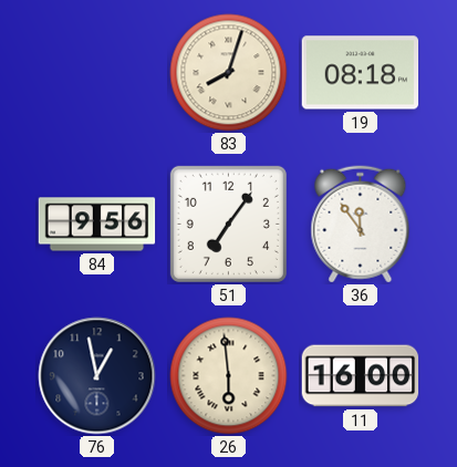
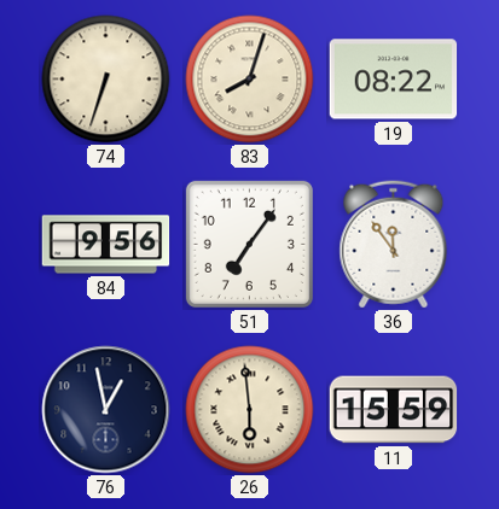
74: none -> 6:33 (106, 80)
19: 08:18 -> 08:22 (394, 80)
11: 16:00 -> 15:59 (394, 410)
